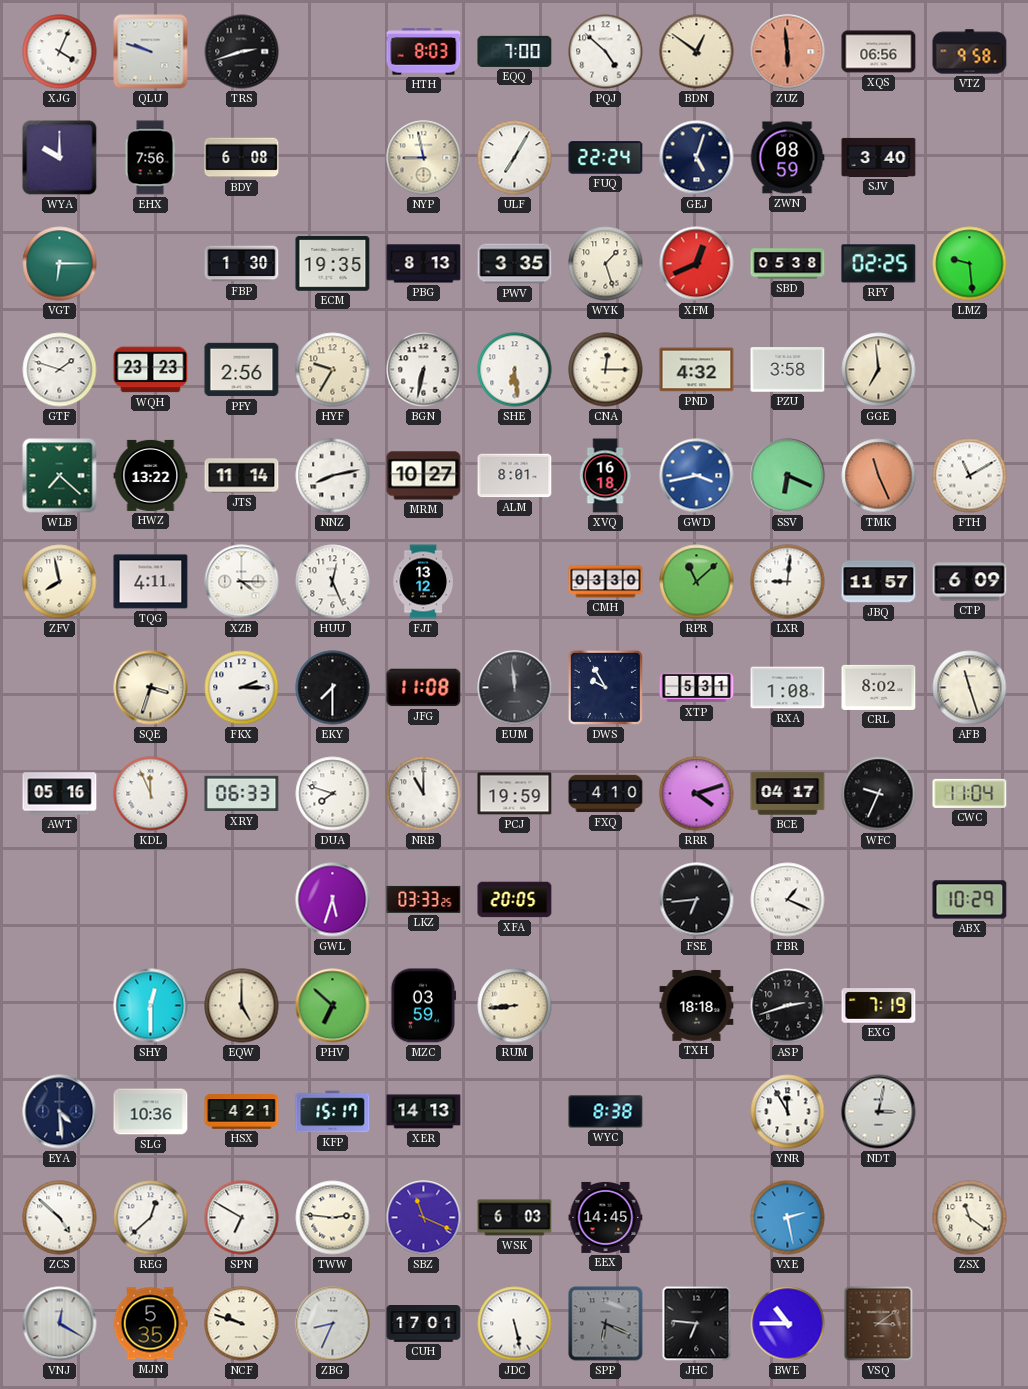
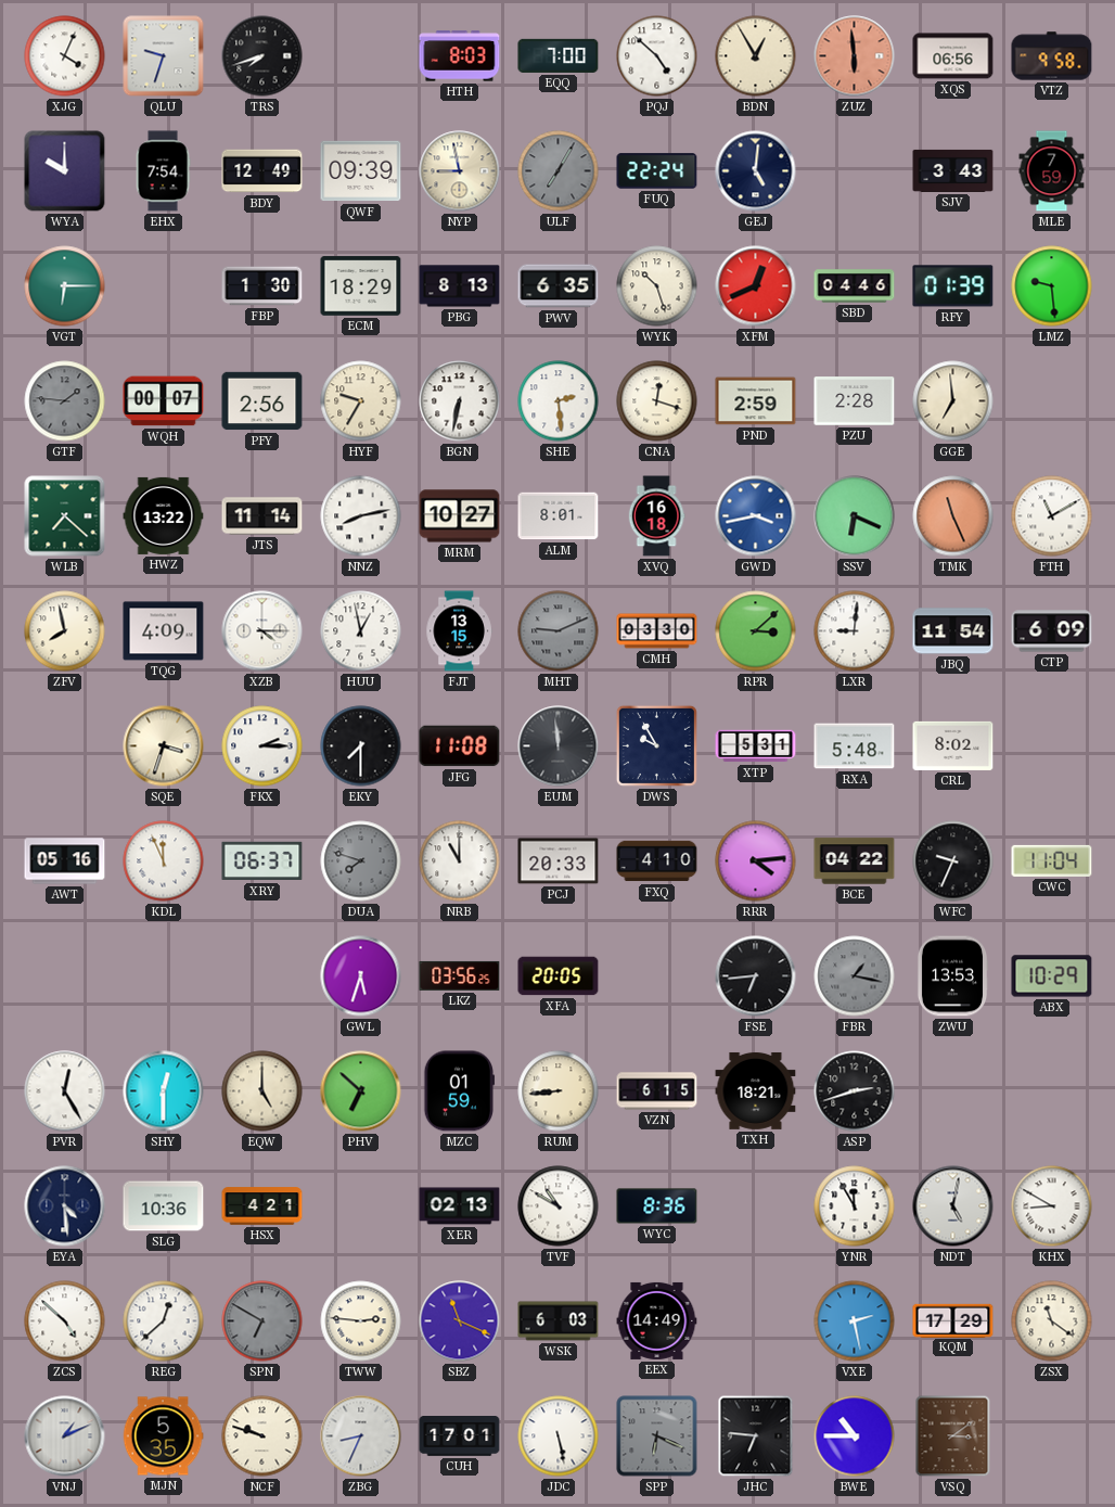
QLU: 9:48 -> 9:33 (164, 56)
TRS: 2:42 -> 7:42 (262, 56)
BDN: 12:51 -> 12:55 (756, 56)
EHX: 7:56 -> 7:54 (163, 171)
BDY: 6:08 -> 12:49 (262, 171)
QWF: none -> 09:39 (361, 171)
ULF dial: white -> grey (559, 171)
GEJ: 5:03 -> 5:01 (756, 171)
ZWN: 08:59 -> none (787, 158)
SJV: 3:40 -> 3:43 (953, 170)
MLE: none -> 7:59 (1052, 171)
ECM: 19:35 -> 18:29 (361, 286)
PWV: 3:35 -> 6:35 (559, 286)
WYK: 1:27 -> 10:27 (657, 286)
SBD: 05:38 -> 04:46 (855, 286)
RFY: 02:25 -> 01:39 (953, 286)
GTF: 1:48 -> 1:46 (65, 401)
GTF dial: white -> grey (65, 401)
WQH: 23:23 -> 00:07 (164, 401)
SHE: 6:29 -> 2:29 (559, 401)
CNA: 12:15 -> 12:18 (657, 401)
PND: 4:32 -> 2:59 (756, 401)
PZU: 3:58 -> 2:28 (855, 401)
TQG: 4:11 -> 4:09 (164, 631)
HUU: 12:26 -> 12:58 (361, 631)
FJT: 13:12 -> 13:15 (459, 631)
MHT: none -> 9:11 (559, 631)
RPR: 11:08 -> 3:08 (756, 631)
JBQ: 11:57 -> 11:54 (953, 631)
RXA: 1:08 -> 5:48 (855, 746)
AFB: 11:27 -> none (970, 688)
XRY: 06:33 -> 06:37 (262, 861)
DUA dial: white -> grey (361, 861)
PCJ: 19:59 -> 20:33 (559, 861)
RRR: 4:12 -> 4:14 (756, 861)
BCE: 04:17 -> 04:22 (855, 861)
LKZ: 03:33 -> 03:56 (460, 975)
FBR: 1:19 -> 1:17 (855, 976)
FBR dial: white -> grey (855, 976)
ZWU: none -> 13:53 (952, 976)
PVR: none -> 12:25 (65, 1091)
MZC: 03:59 -> 01:59 (460, 1091)
VZN: none -> 6:15 (657, 1091)
TXH: 18:18 -> 18:21 (756, 1090)
EXG: 7:19 -> none (879, 1006)
KFP: 15:17 -> none (333, 1112)
XER: 14:13 -> 02:13 (460, 1206)
TVF: none -> 10:50 (559, 1206)
WYC: 8:38 -> 8:36 (657, 1206)
NDT: 3:02 -> 5:02 (953, 1206)
KHX: none -> 8:50 (1052, 1206)
SPN dial: white -> grey (262, 1321)
EEX: 14:45 -> 14:49 (657, 1320)
KQM: none -> 17:29 (953, 1320)
VNJ: 12:20 -> 1:11 (65, 1436)
